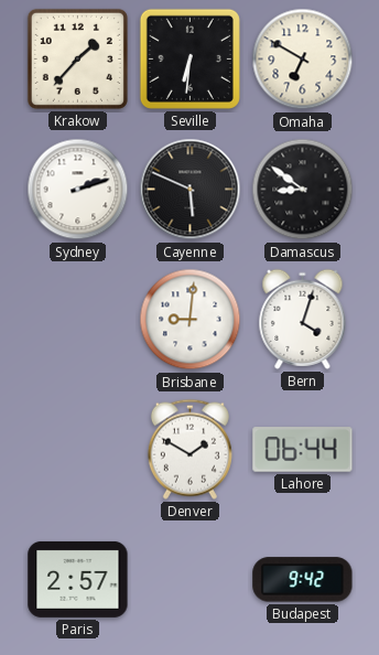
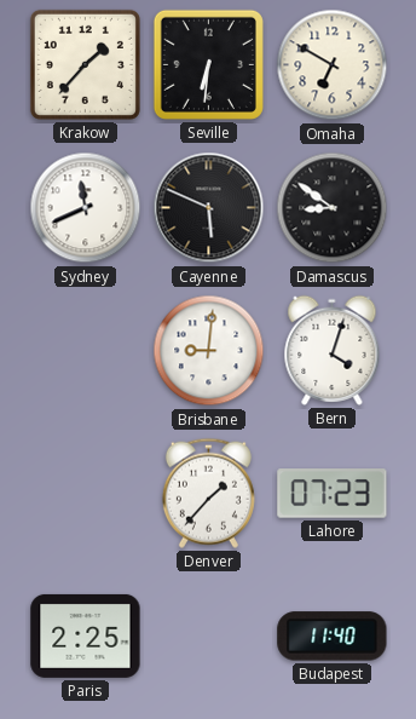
Sydney: 2:12 -> 11:41 (86, 208)
Denver: 1:50 -> 1:37 (208, 493)
Lahore: 06:44 -> 07:23 (333, 494)
Paris: 2:57 -> 2:25 (86, 635)
Budapest: 9:42 -> 11:40 (333, 637)
